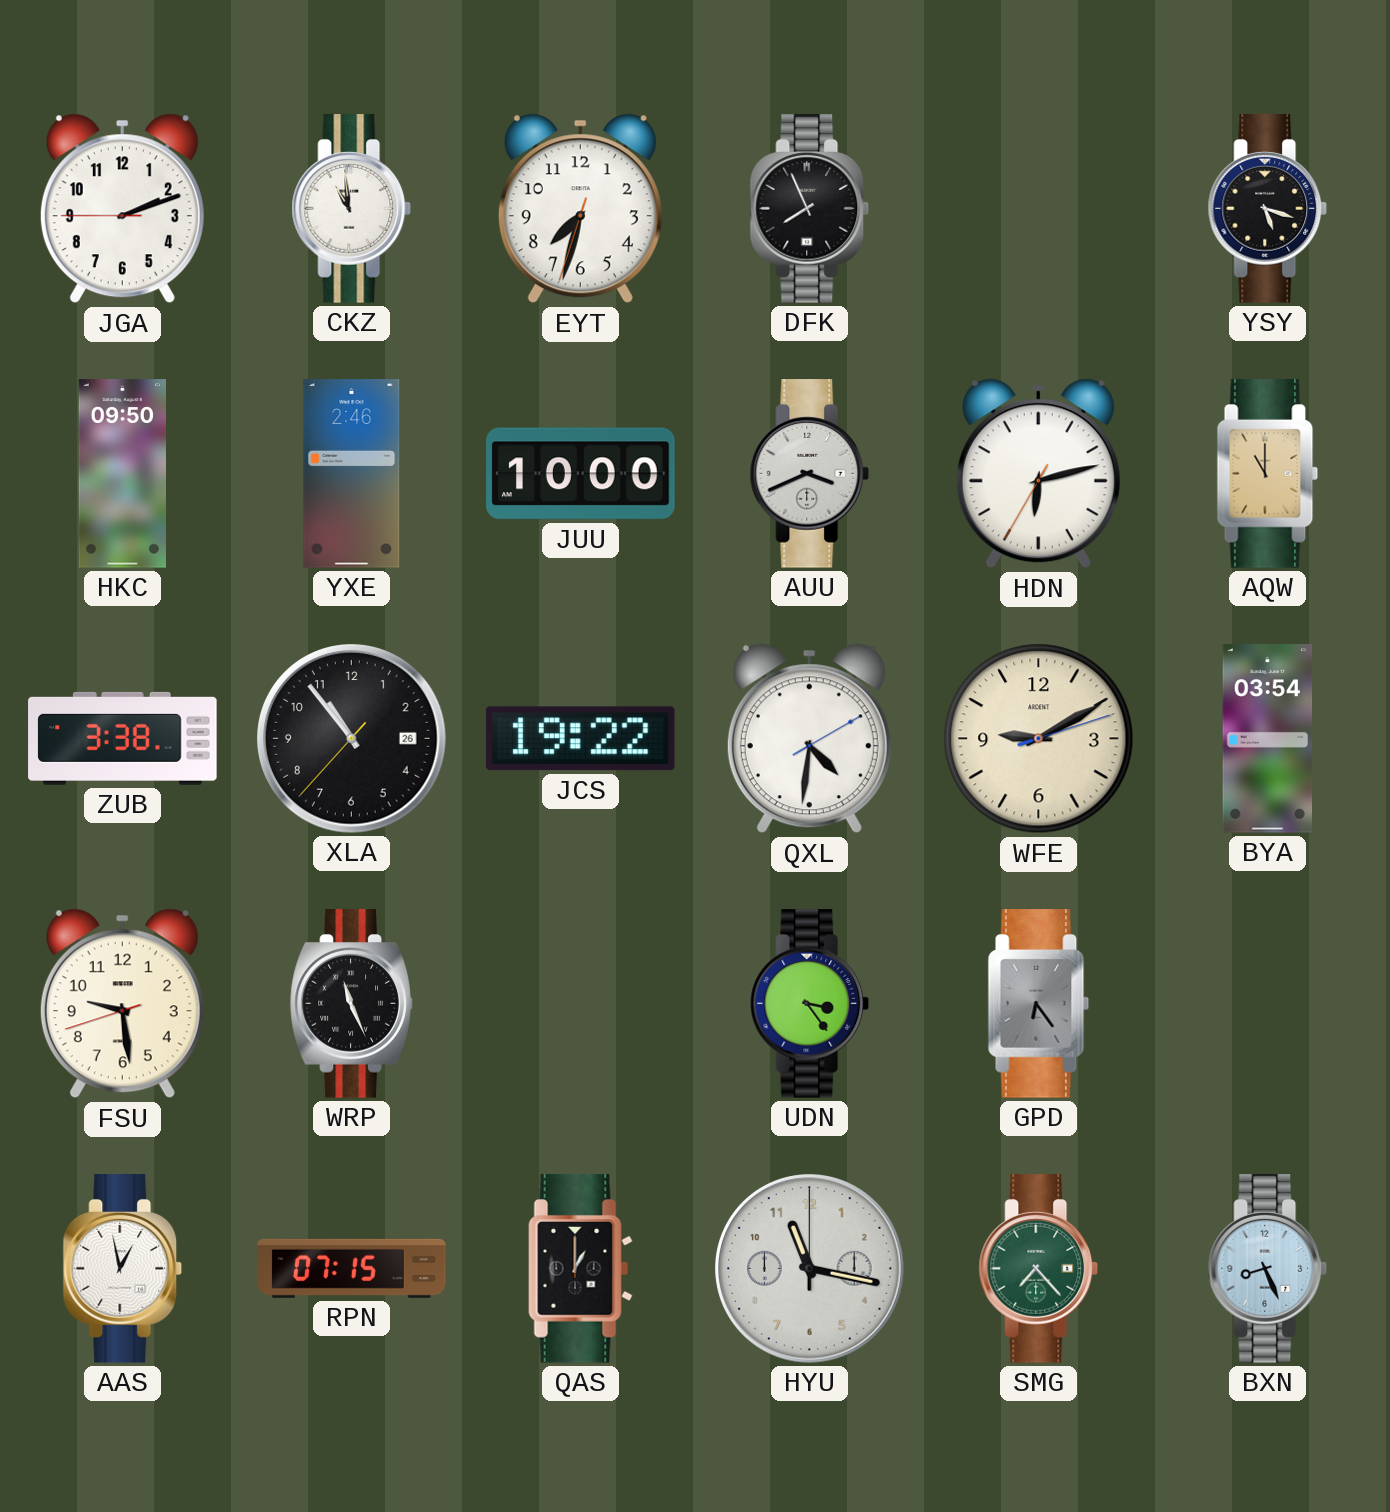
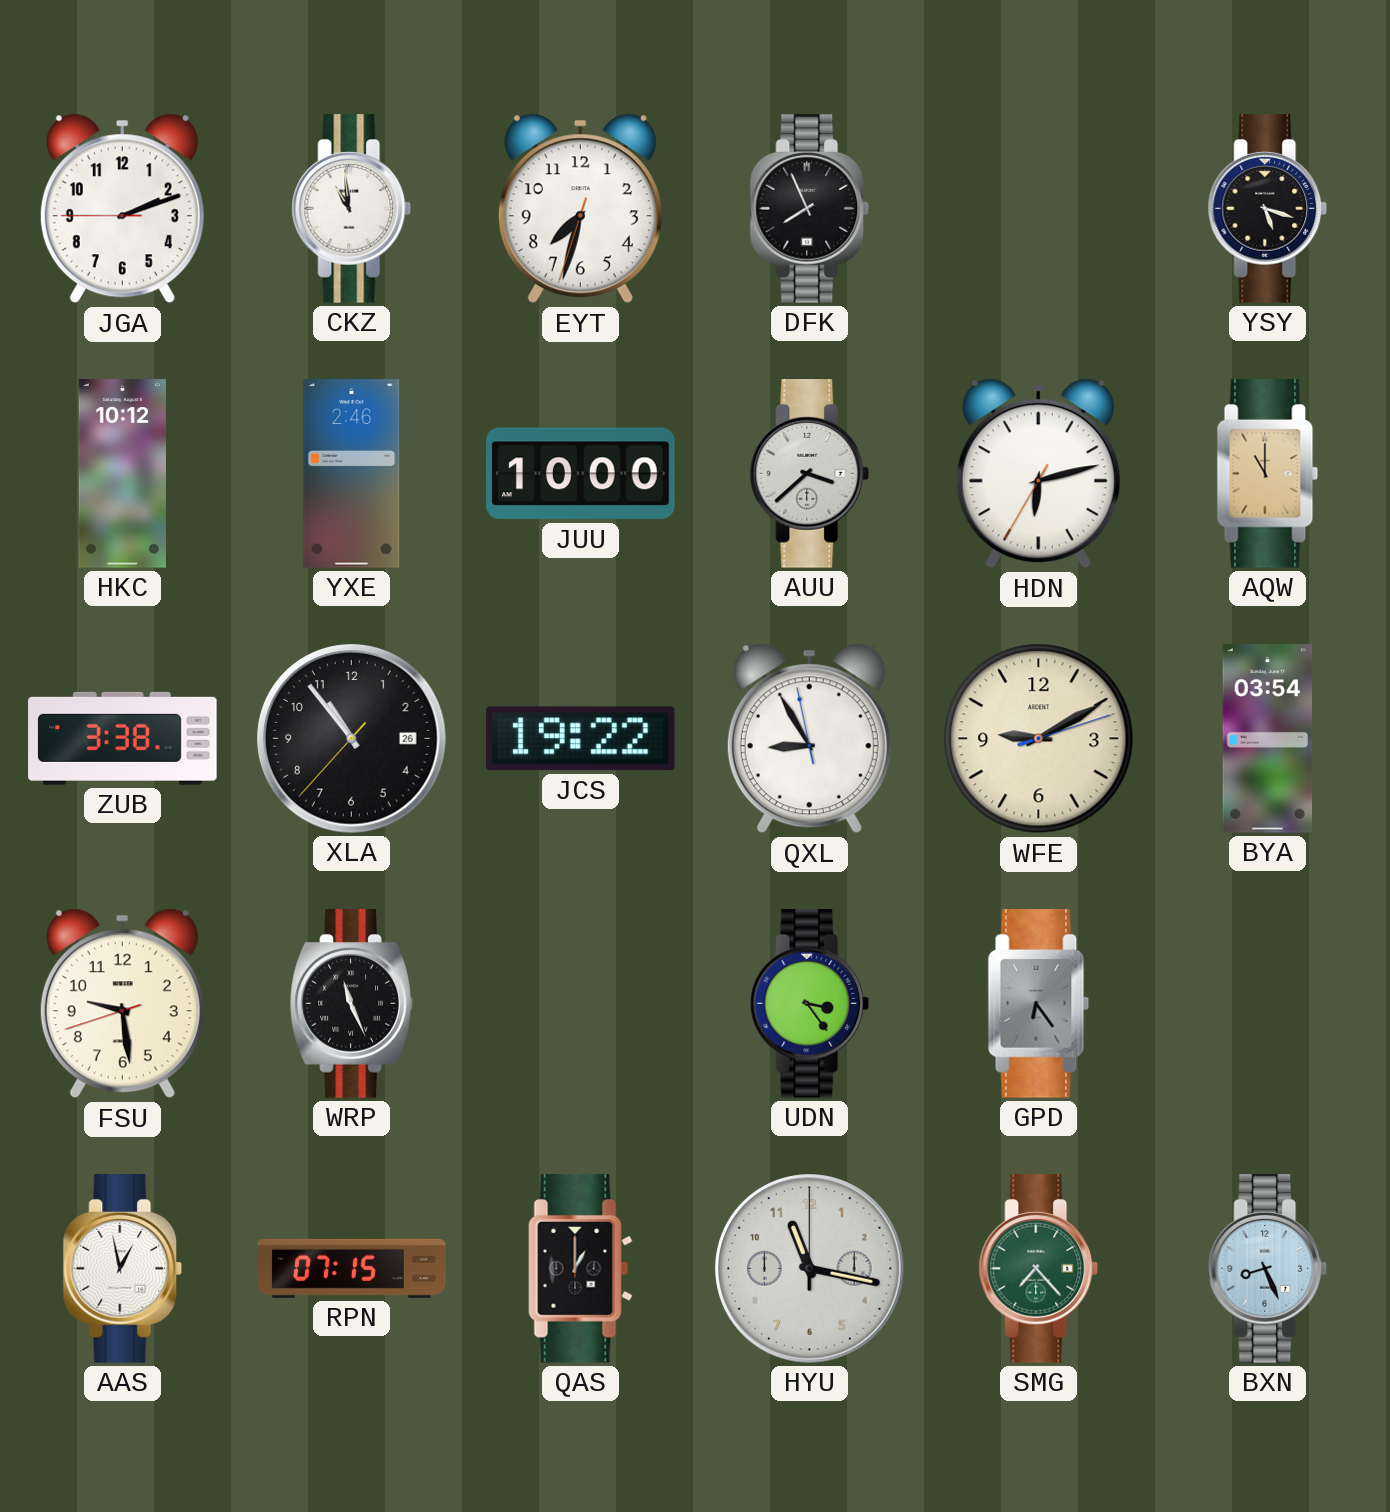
HKC: 09:50 -> 10:12 (122, 474)
AUU: 3:41 -> 3:38 (810, 474)
QXL: 4:31 -> 8:54 (809, 739)
